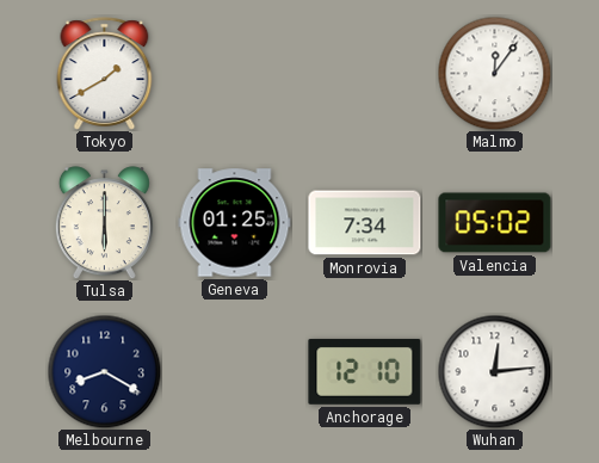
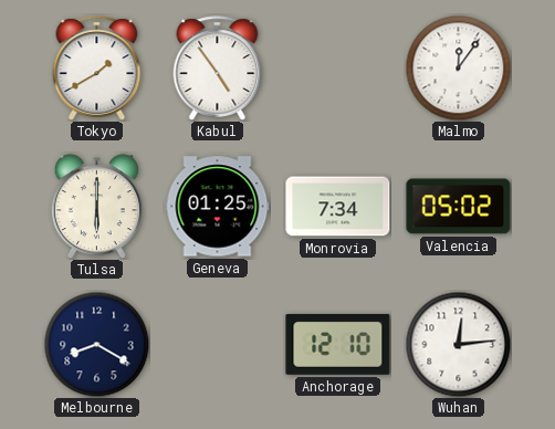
Kabul: none -> 4:54 (218, 69)
